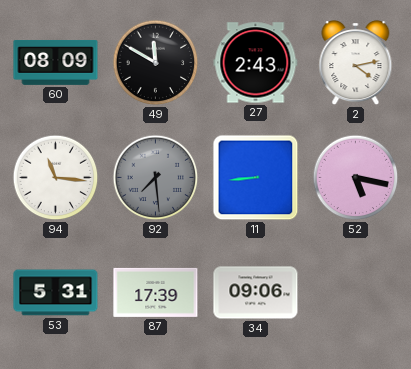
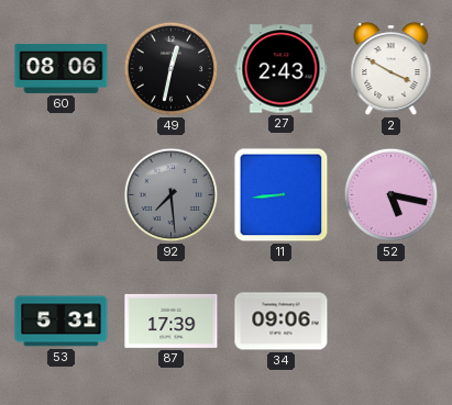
60: 08:09 -> 08:06 (62, 68)
49: 11:50 -> 12:32 (172, 69)
2: 4:13 -> 3:50 (392, 69)
94: 11:16 -> none (56, 178)
